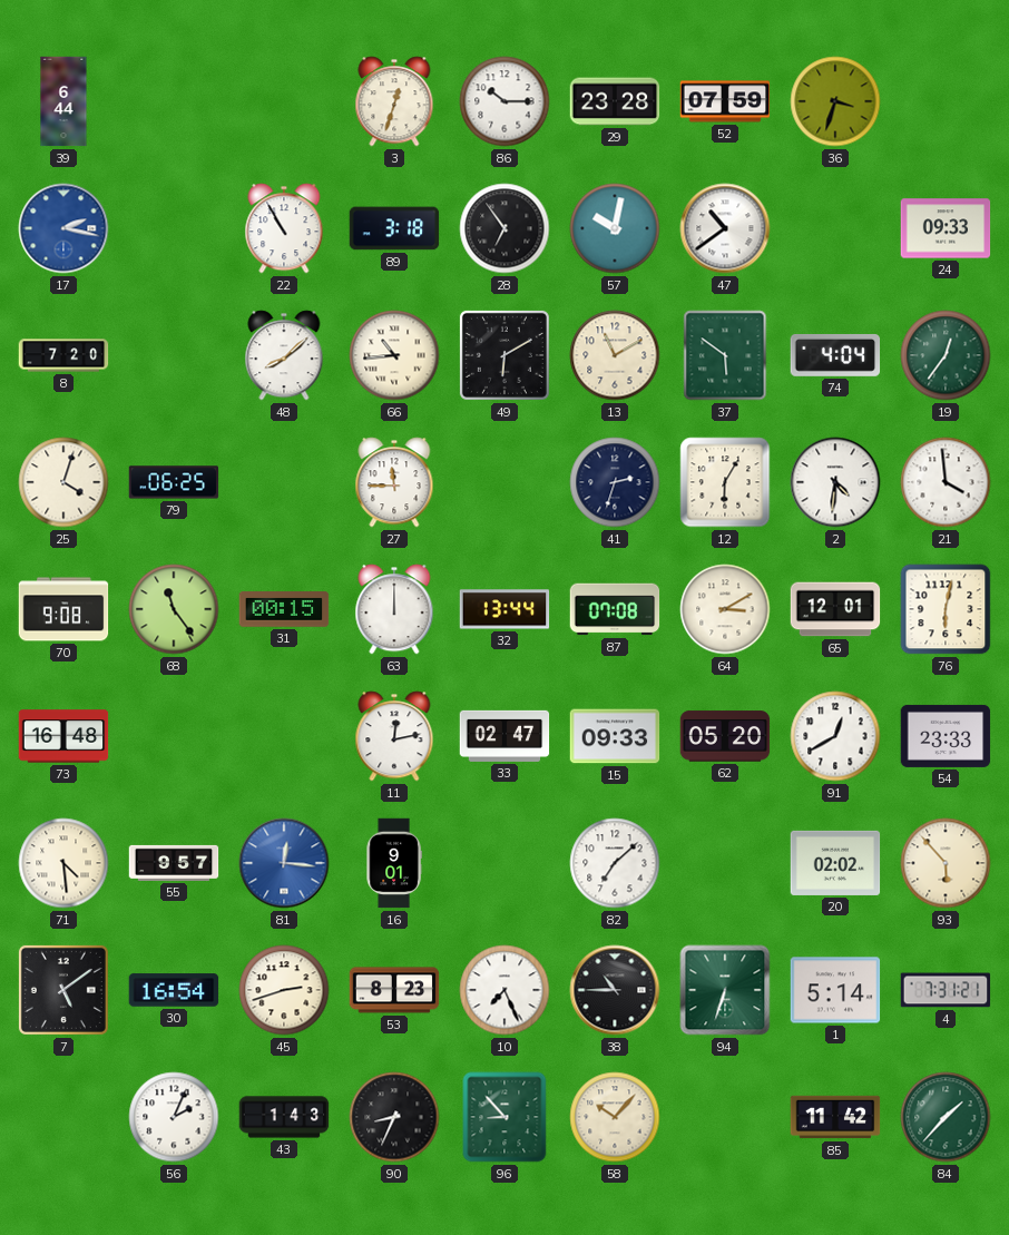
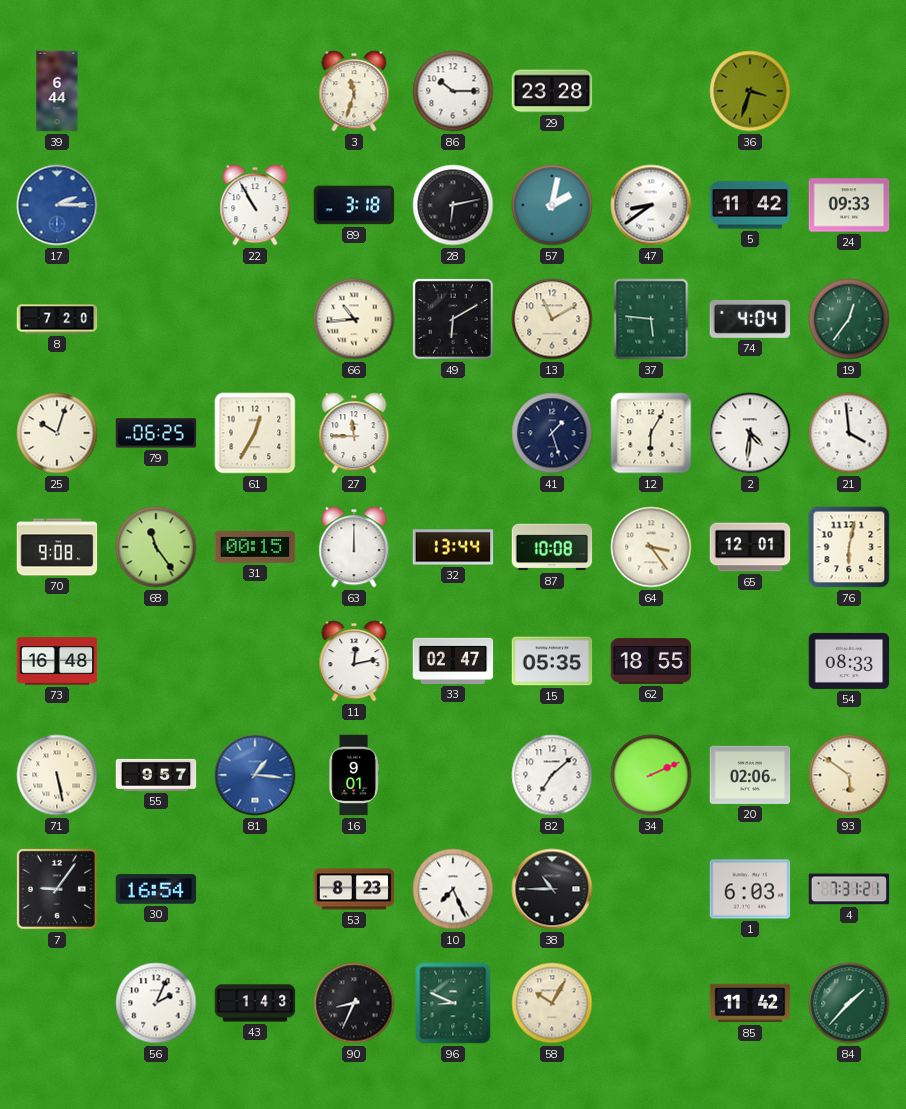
3: 12:33 -> 11:33 (354, 91)
52: 07:59 -> none (725, 101)
17: 2:17 -> 2:15 (57, 205)
28: 6:54 -> 6:13 (453, 205)
57: 10:02 -> 2:02 (552, 205)
47: 10:39 -> 8:39 (651, 205)
5: none -> 11:42 (750, 205)
48: 8:08 -> none (284, 355)
37: 5:51 -> 5:46 (651, 319)
25: 4:03 -> 10:03 (57, 433)
61: none -> 12:35 (255, 433)
41: 2:33 -> 1:27 (552, 433)
87: 07:08 -> 10:08 (552, 547)
64: 3:10 -> 3:24 (651, 547)
15: 09:33 -> 05:35 (552, 661)
62: 05:20 -> 18:55 (651, 661)
91: 12:40 -> none (835, 736)
54: 23:33 -> 08:33 (849, 661)
71: 4:29 -> 5:28 (57, 775)
81: 12:16 -> 1:16 (255, 775)
34: none -> 2:11 (651, 775)
20: 02:02 -> 02:06 (750, 775)
93: 5:53 -> 5:51 (849, 775)
7: 5:09 -> 9:06 (57, 889)
45: 2:42 -> none (284, 990)
94: 6:33 -> none (725, 990)
1: 5:14 -> 6:03 (750, 889)
96: 8:53 -> 8:49 (453, 1003)
58: 10:07 -> 10:05 (552, 1003)
